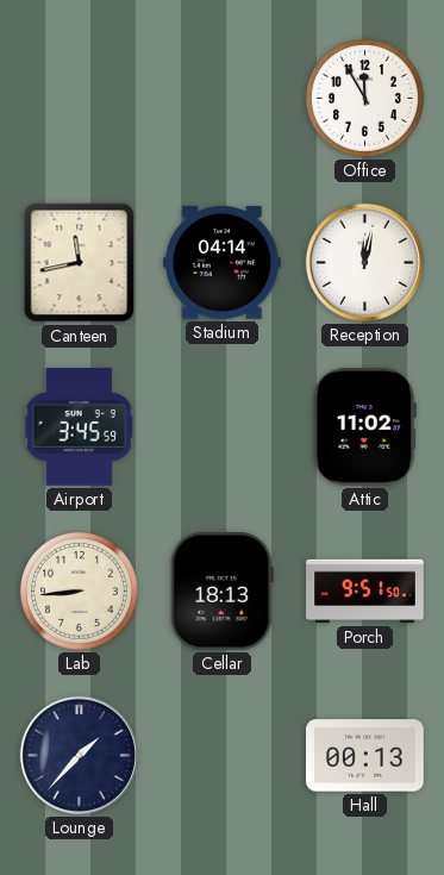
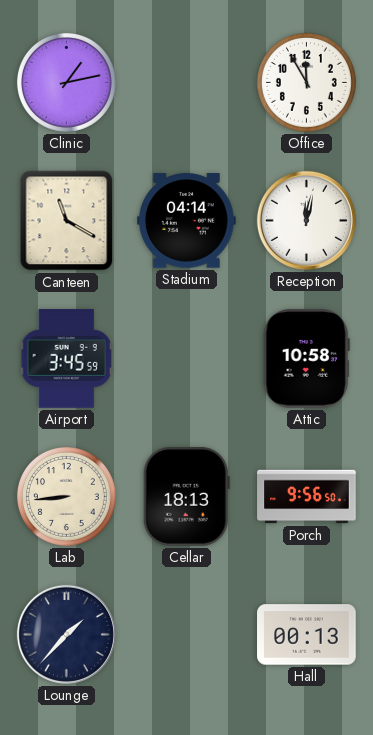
Clinic: none -> 1:13 (66, 82)
Canteen: 11:43 -> 11:20 (67, 221)
Attic: 11:02 -> 10:58 (306, 359)
Porch: 9:51 -> 9:56 (307, 497)
